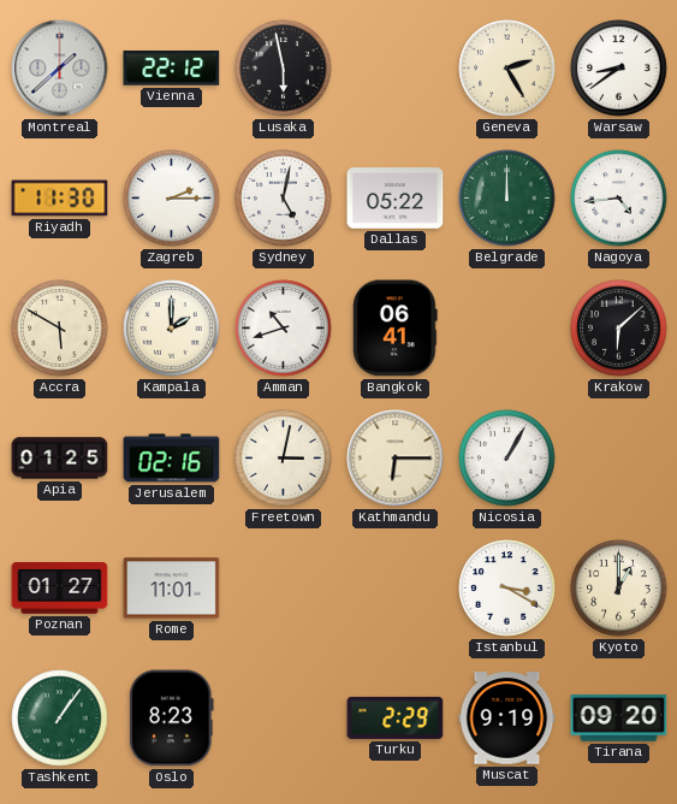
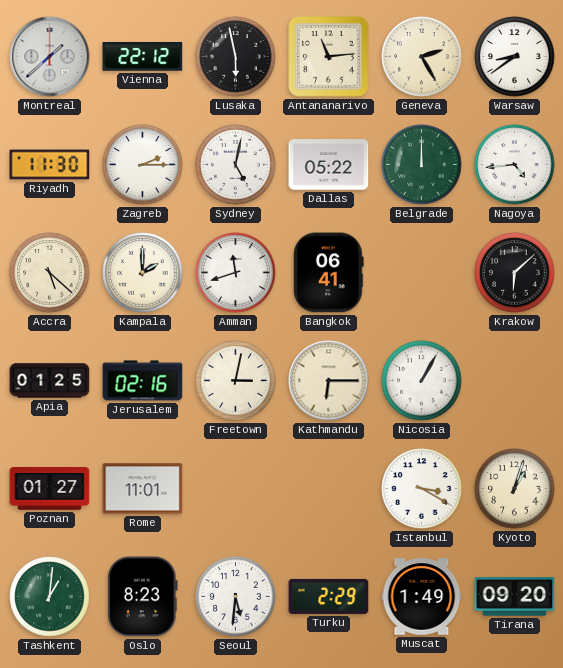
Antananarivo: none -> 11:14 (329, 57)
Accra: 5:50 -> 5:22 (50, 273)
Amman: 10:42 -> 11:42 (236, 273)
Kyoto: 1:00 -> 1:03 (515, 489)
Tashkent: 1:06 -> 1:01 (50, 597)
Seoul: none -> 5:31 (236, 597)
Muscat: 9:19 -> 1:49 (422, 597)
